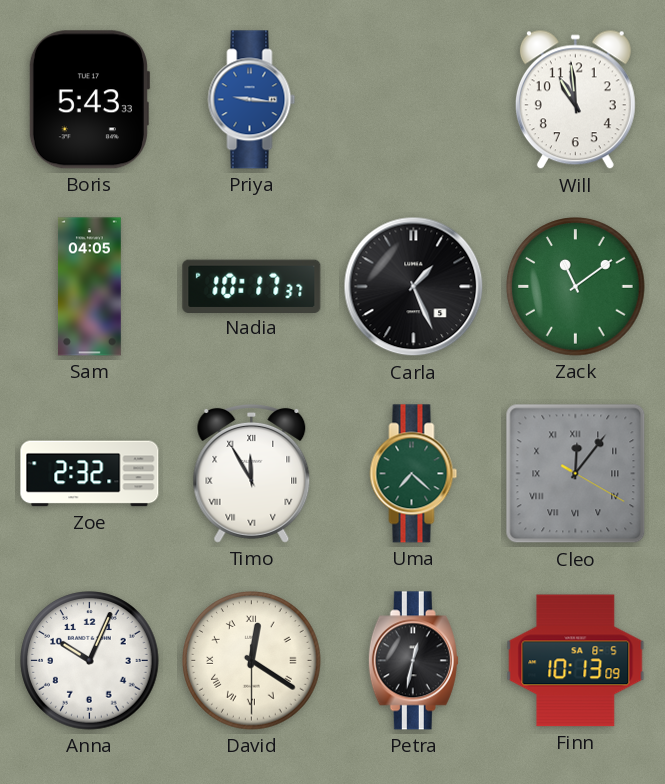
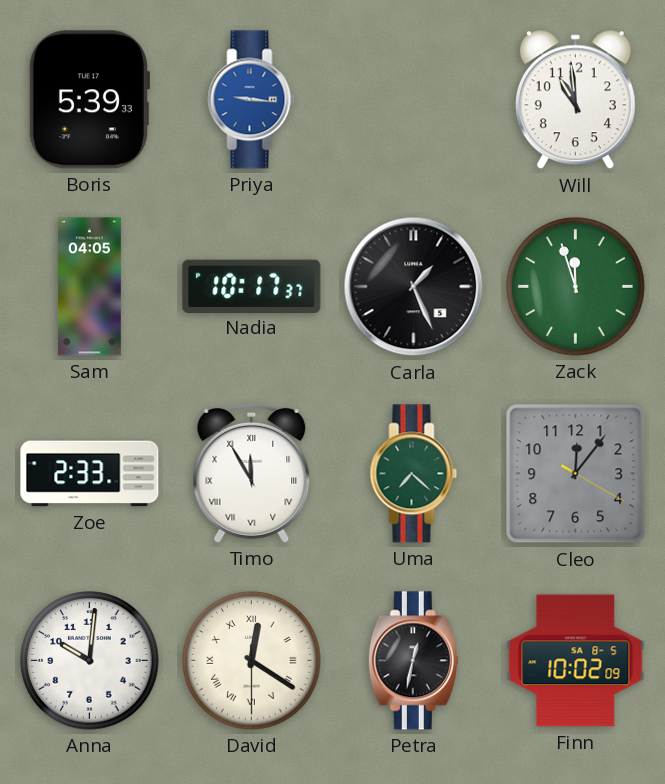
Boris: 5:43 -> 5:39 (89, 100)
Zack: 11:09 -> 11:57 (576, 287)
Zoe: 2:32 -> 2:33 (90, 474)
Cleo numerals: Roman -> Arabic (576, 474)
Anna: 10:04 -> 10:01 (90, 661)
Finn: 10:13 -> 10:02 (576, 661)
